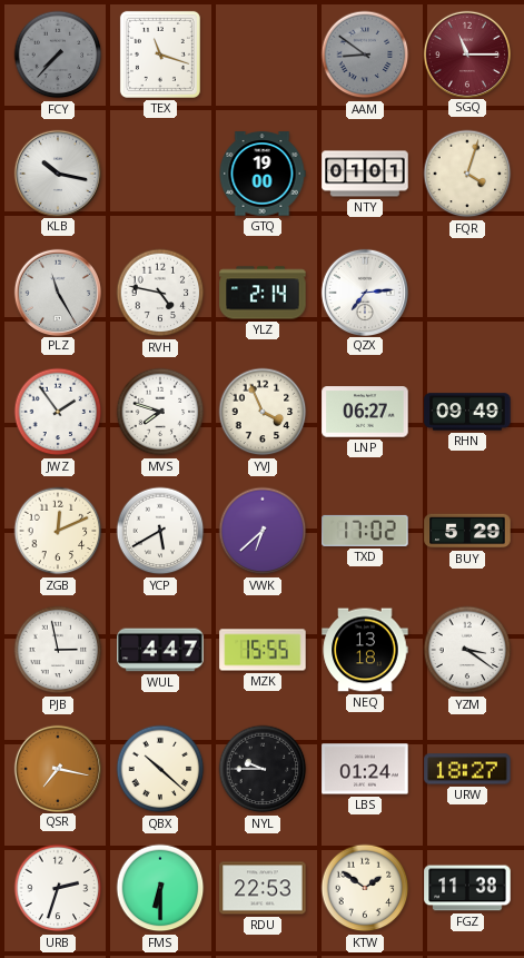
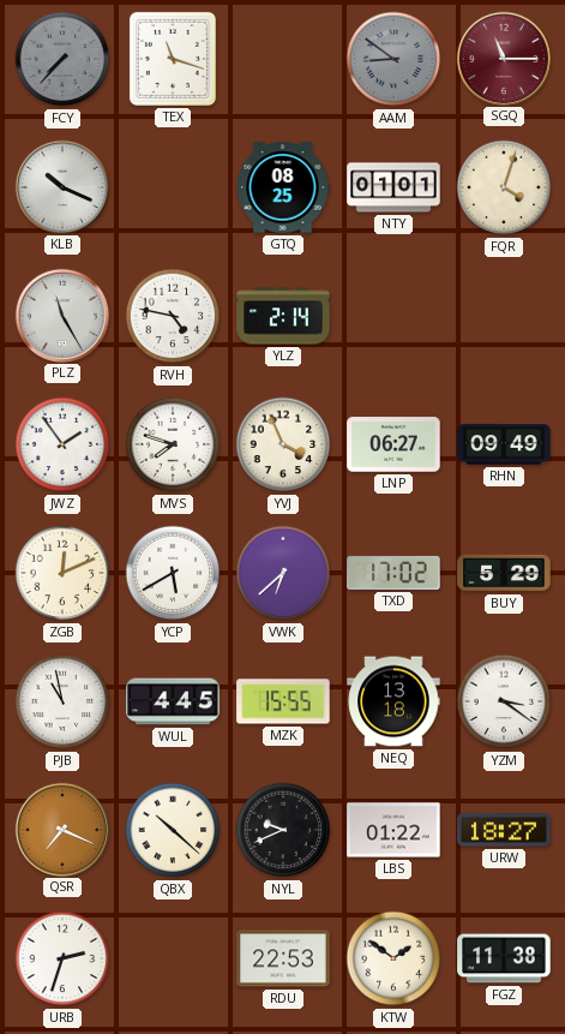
KLB: 10:17 -> 10:19 (61, 186)
GTQ: 19:00 -> 08:25 (283, 187)
QZX: 7:14 -> none (364, 292)
PJB: 2:58 -> 10:58 (62, 701)
WUL: 4:47 -> 4:45 (173, 701)
QSR: 7:17 -> 7:19 (61, 829)
NYL: 9:45 -> 9:41 (283, 830)
LBS: 01:24 -> 01:22 (393, 830)
FMS: 6:30 -> none (160, 888)
